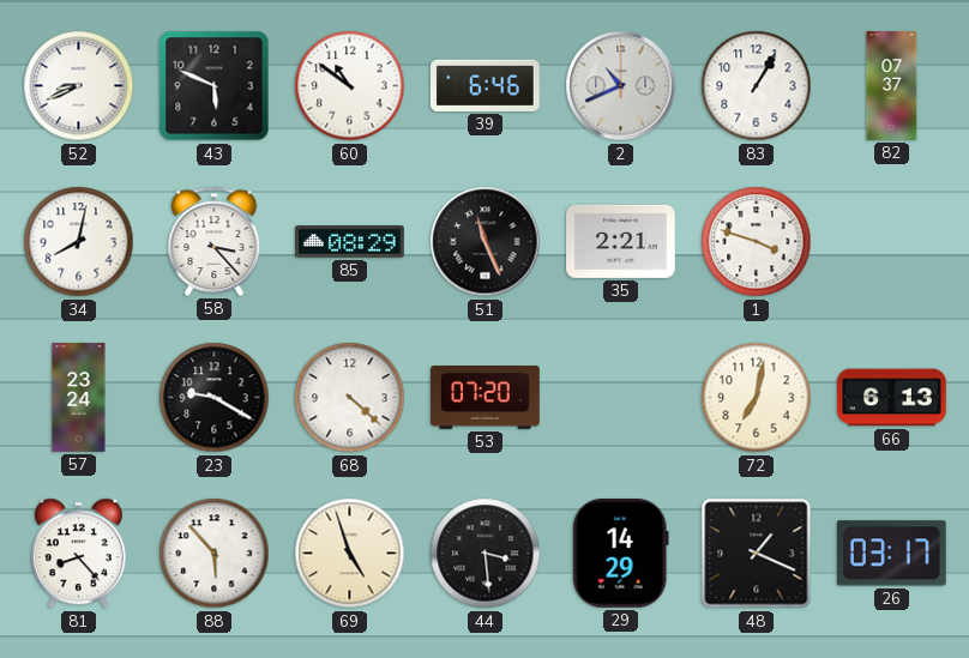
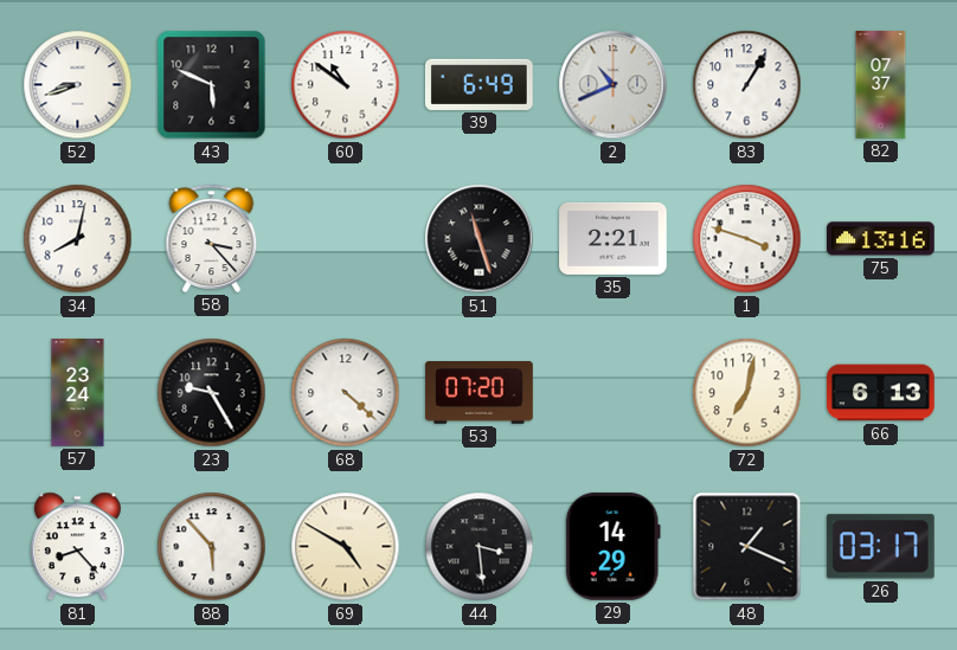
52: 8:41 -> 8:42 (78, 85)
39: 6:46 -> 6:49 (480, 84)
85: 08:29 -> none (350, 242)
51: 11:26 -> 11:27 (480, 239)
75: none -> 13:16 (881, 239)
23: 9:20 -> 9:25 (212, 393)
69: 4:57 -> 4:50 (346, 547)
